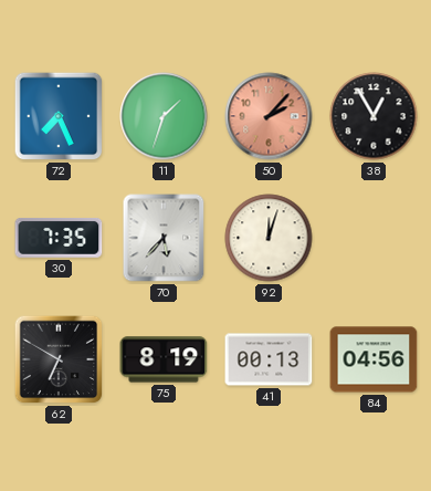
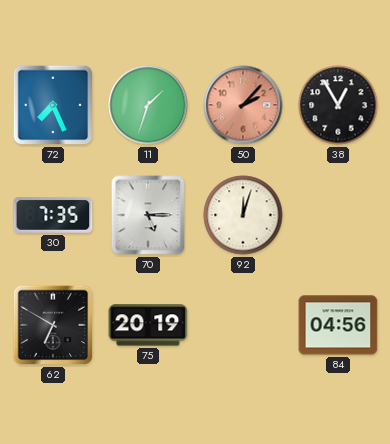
70: 5:37 -> 5:15 (148, 215)
75: 8:19 -> 20:19 (148, 325)
41: 00:13 -> none (269, 359)
